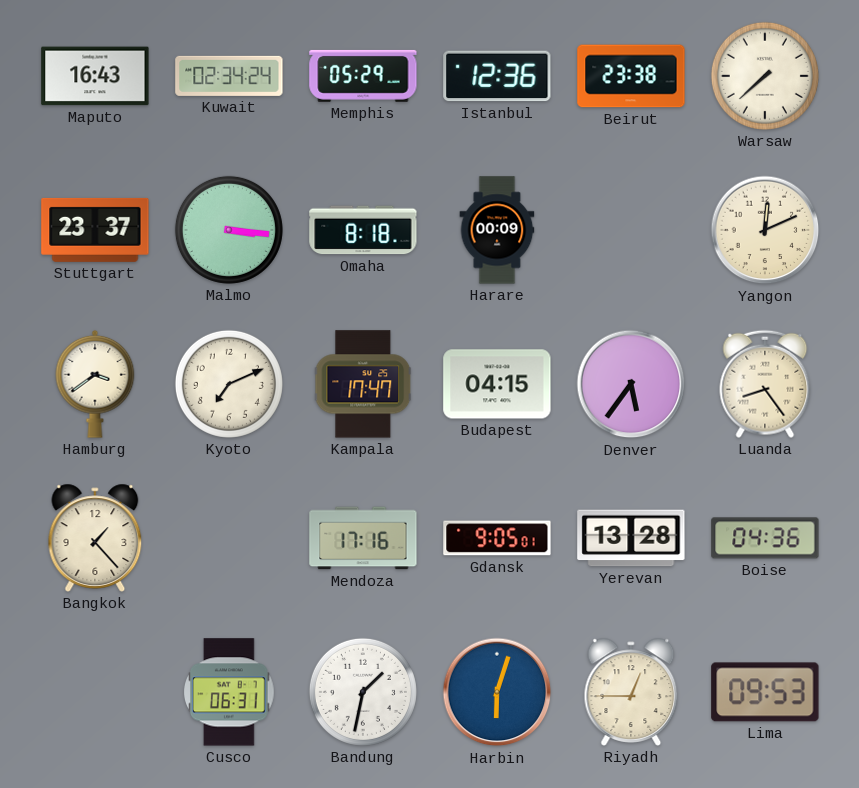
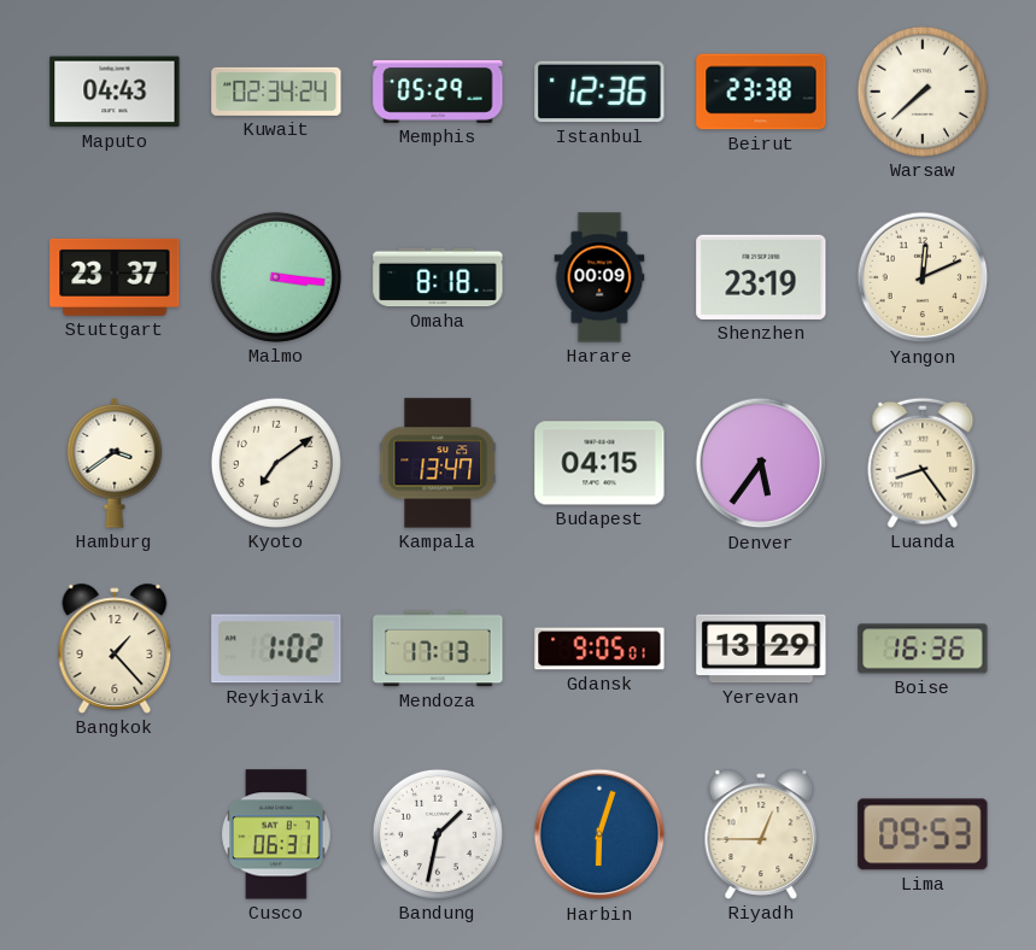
Maputo: 16:43 -> 04:43 (115, 92)
Shenzhen: none -> 23:19 (761, 277)
Kyoto: 7:11 -> 7:09 (276, 463)
Kampala: 17:47 -> 13:47 (438, 463)
Reykjavik: none -> 1:02 (276, 649)
Mendoza: 17:16 -> 17:13 (438, 649)
Yerevan: 13:28 -> 13:29 (761, 649)
Boise: 04:36 -> 16:36 (923, 649)
